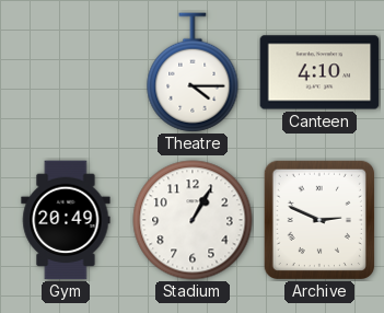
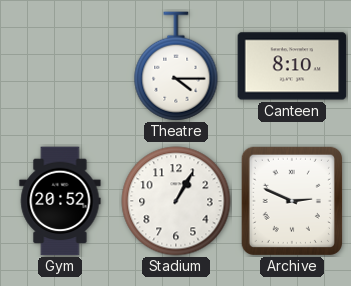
Canteen: 4:10 -> 8:10 (292, 66)
Gym: 20:49 -> 20:52 (60, 201)
